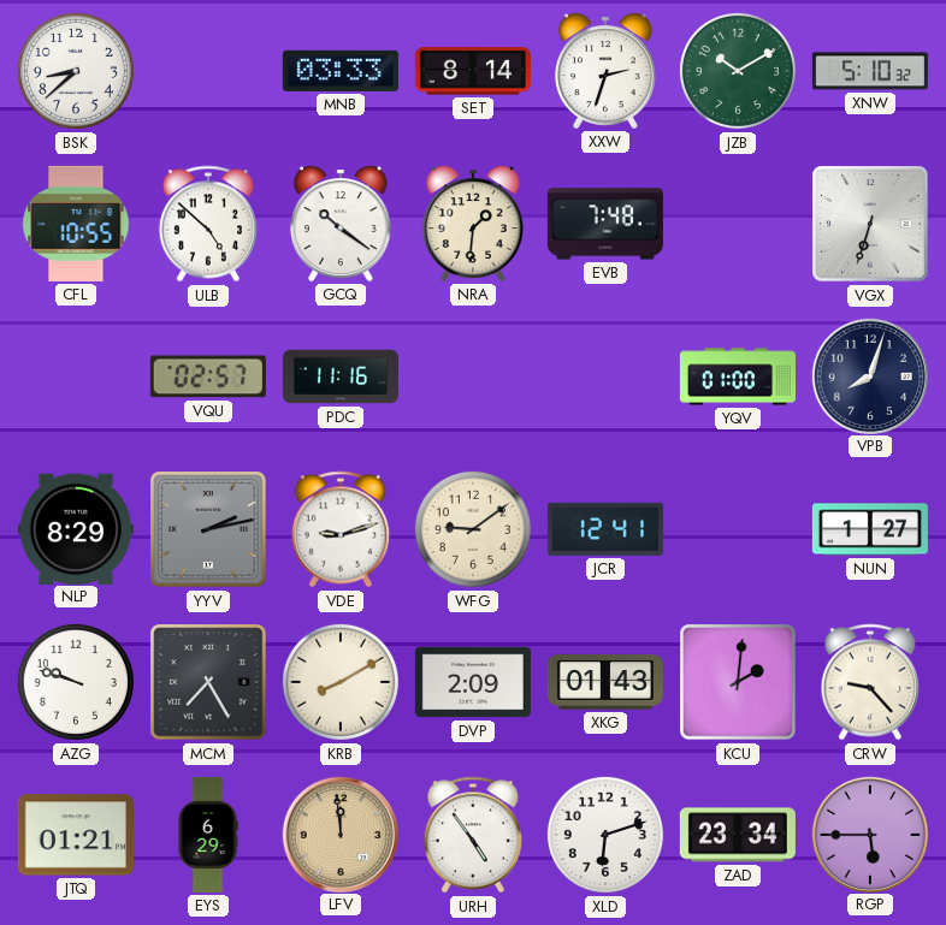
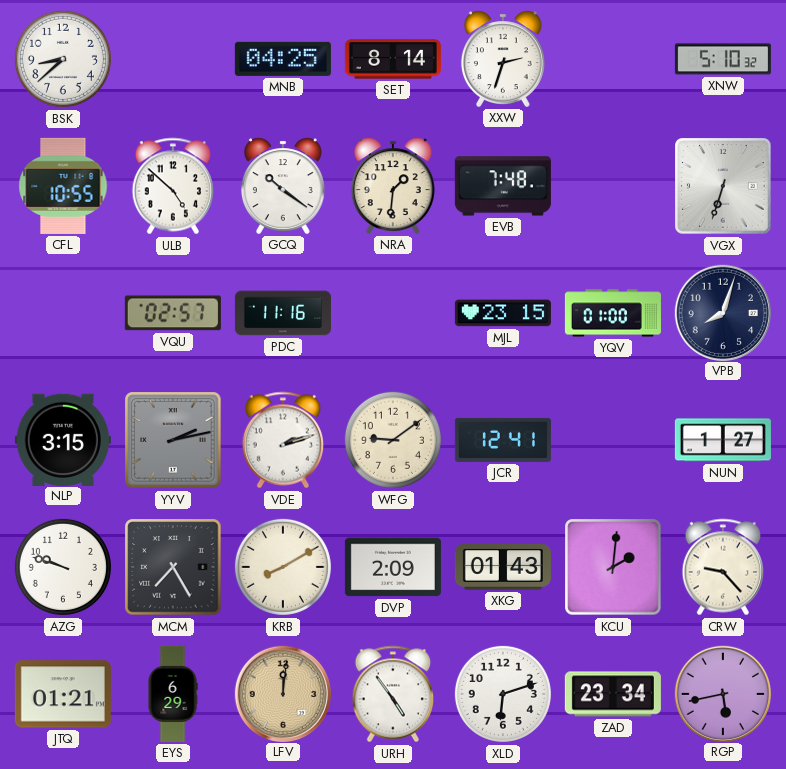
MNB: 03:33 -> 04:25 (283, 59)
JZB: 10:10 -> none (738, 71)
MJL: none -> 23:15 (503, 313)
NLP: 8:29 -> 3:15 (63, 439)
VDE: 9:12 -> 2:12 (282, 440)
LFV: 11:59 -> 12:01 (282, 693)
RGP: 5:45 -> 5:43 (722, 693)
